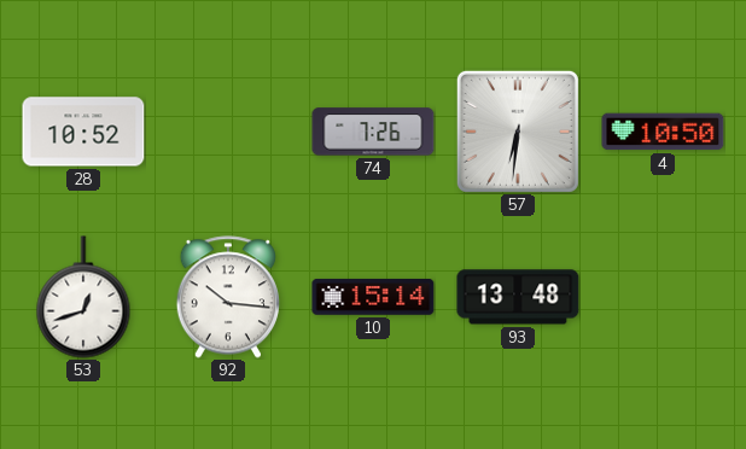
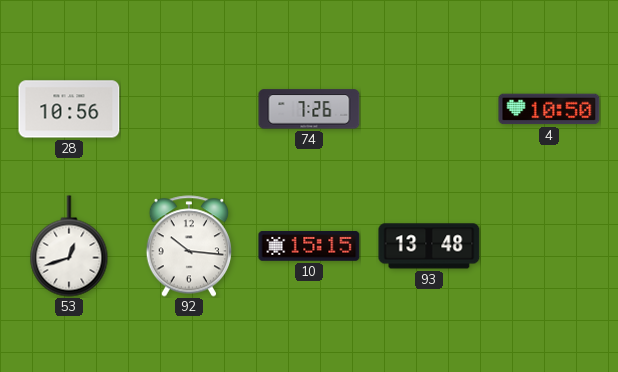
28: 10:52 -> 10:56 (69, 109)
57: 6:31 -> none (518, 132)
10: 15:14 -> 15:15 (309, 246)
